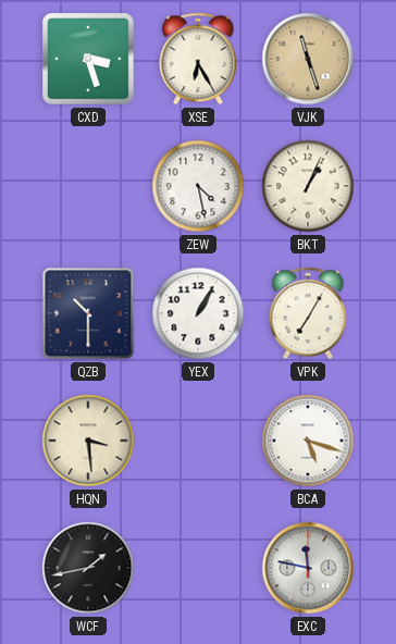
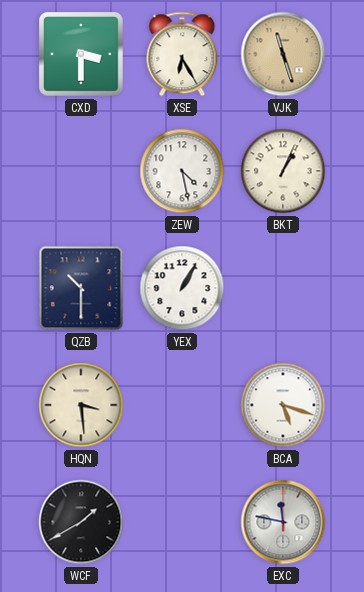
CXD: 3:27 -> 3:30 (81, 54)
VPK: 7:05 -> none (308, 313)
WCF: 1:43 -> 1:40 (81, 522)
